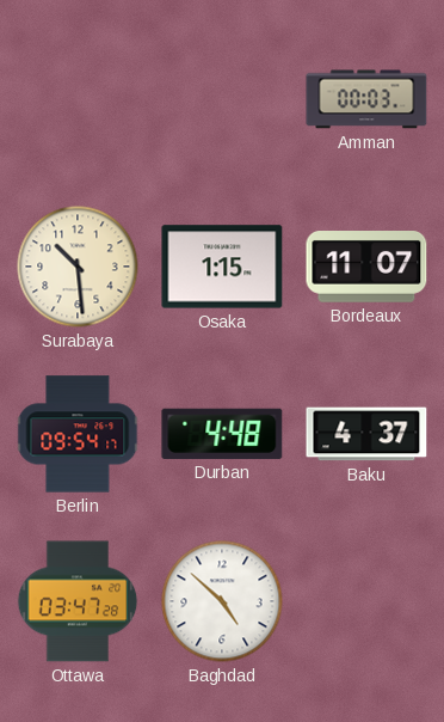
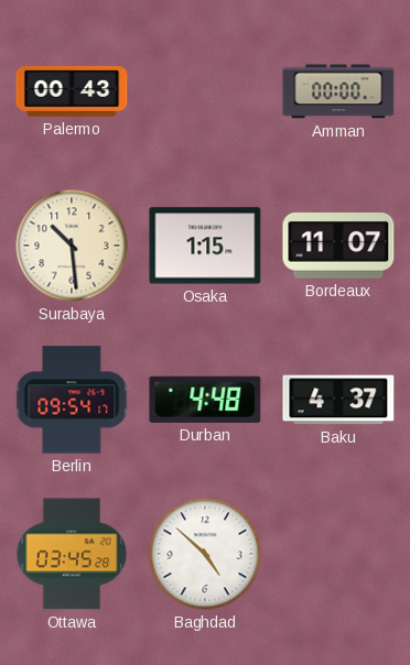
Palermo: none -> 00:43 (72, 92)
Amman: 00:03 -> 00:00 (338, 91)
Ottawa: 03:47 -> 03:45 (72, 554)
